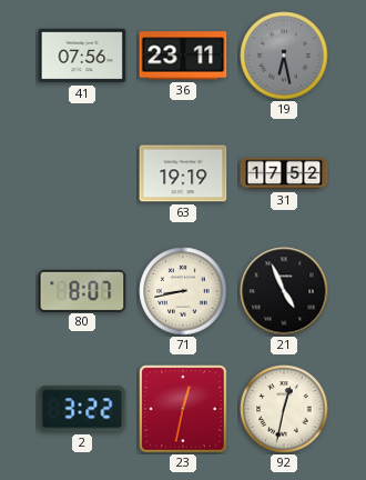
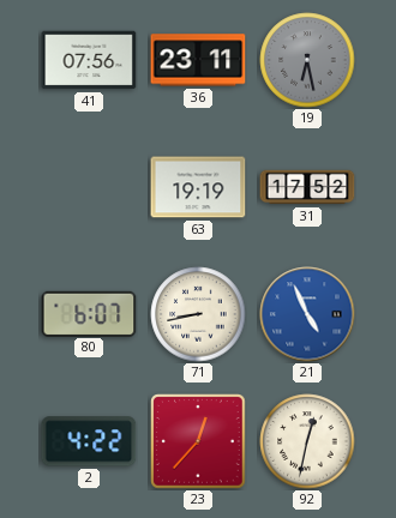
80: 8:07 -> 6:07 (89, 313)
21 dial: black -> blue (307, 314)
2: 3:22 -> 4:22 (89, 441)
23: 12:32 -> 12:37 (198, 441)
